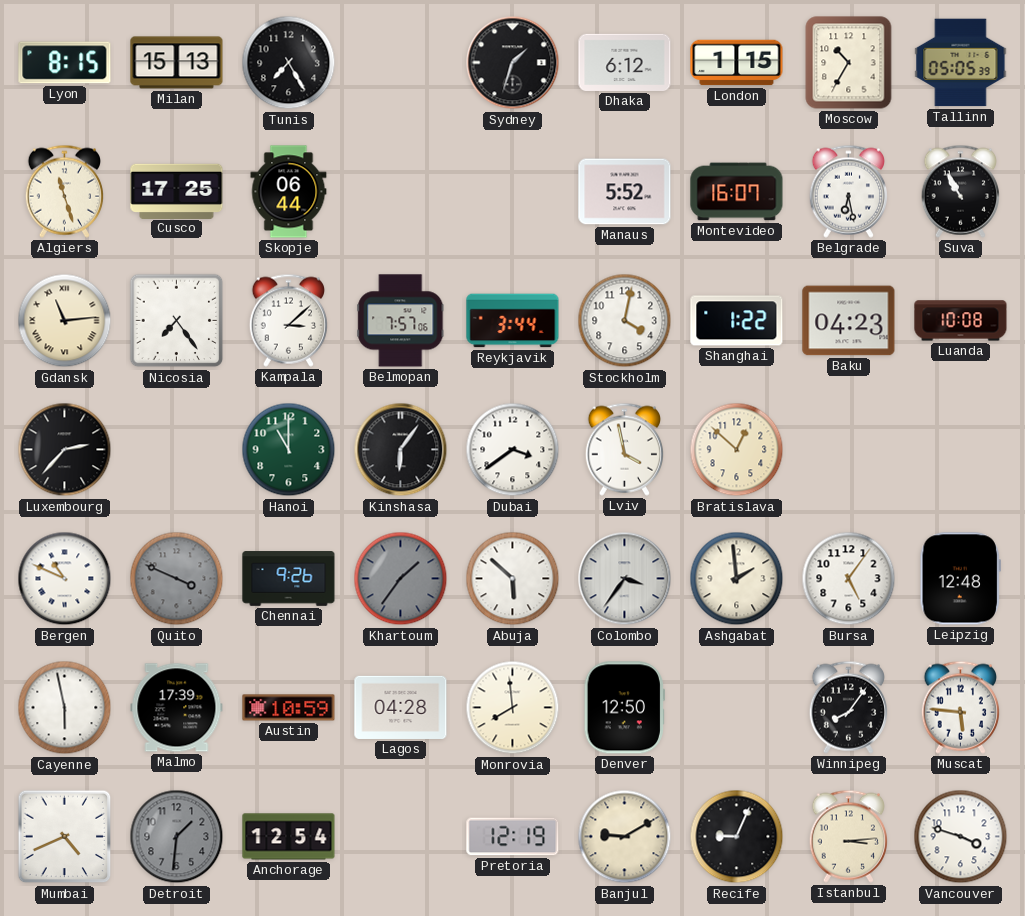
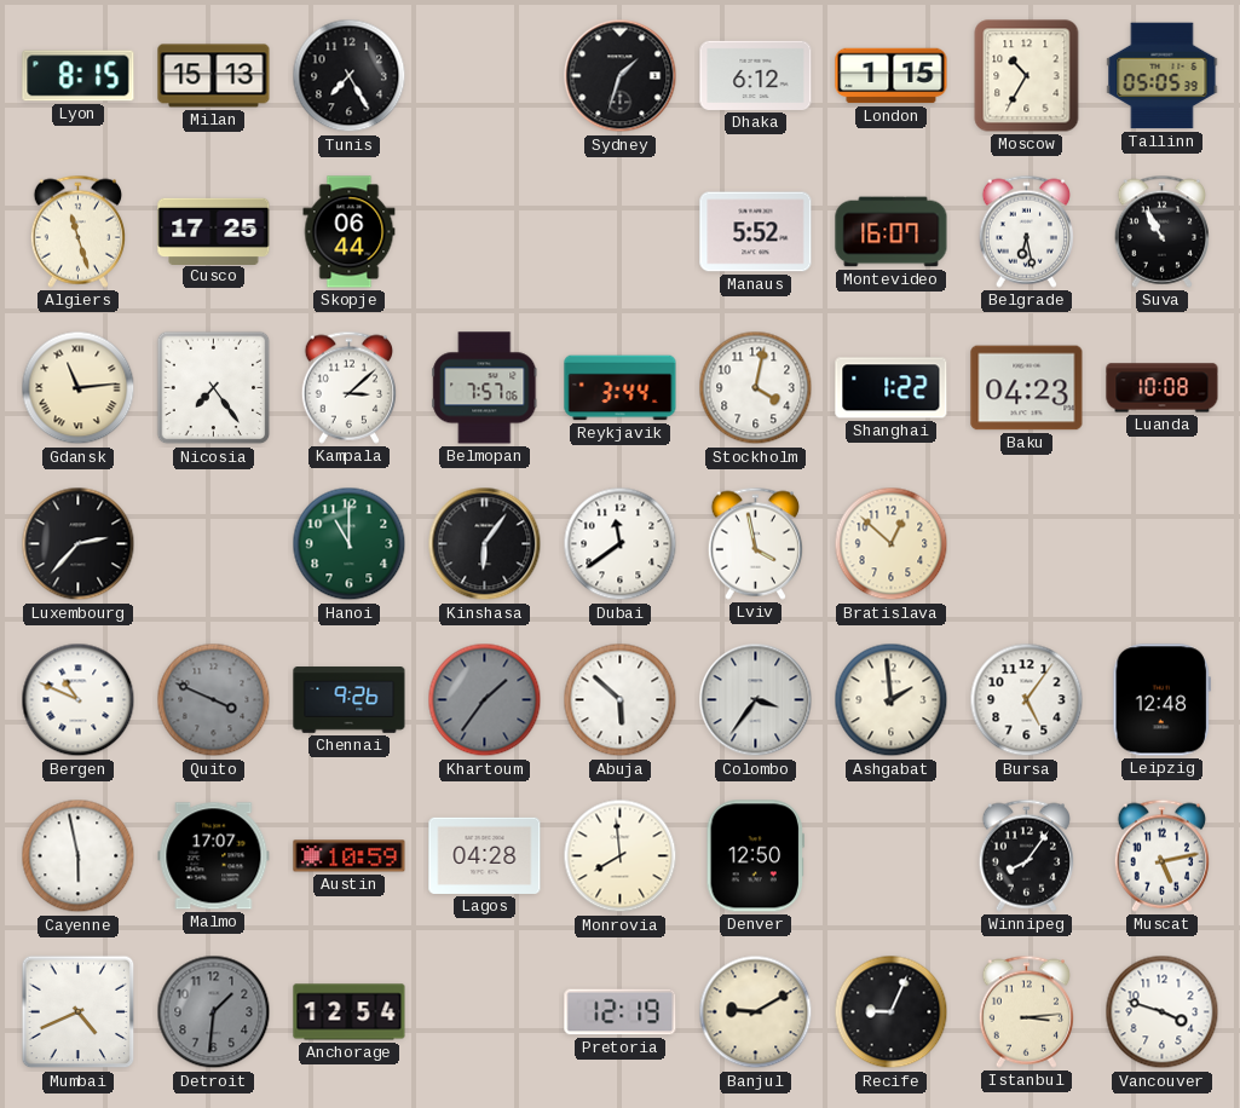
Dubai: 3:39 -> 11:39 (621, 544)
Malmo: 17:39 -> 17:07 (214, 856)
Muscat: 5:46 -> 5:13 (1161, 855)
